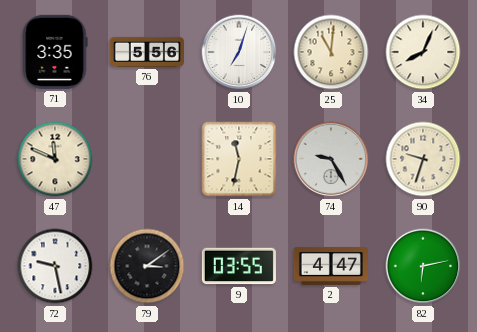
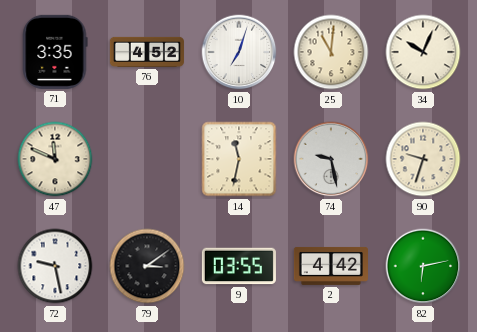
76: 5:56 -> 4:52 (147, 52)
34: 8:04 -> 10:04 (423, 52)
74: 9:25 -> 9:28 (331, 159)
2: 4:47 -> 4:42 (331, 266)
